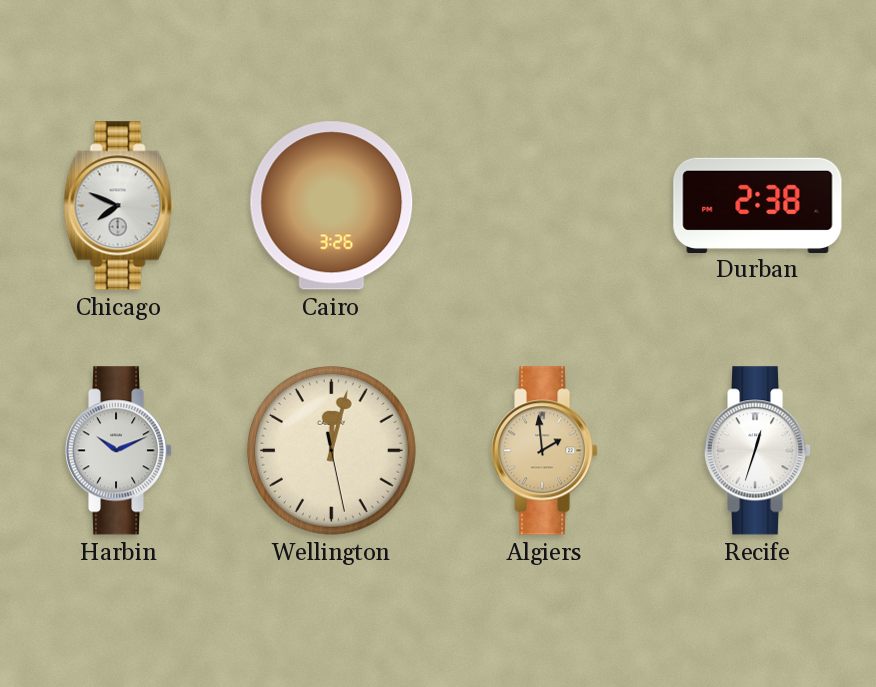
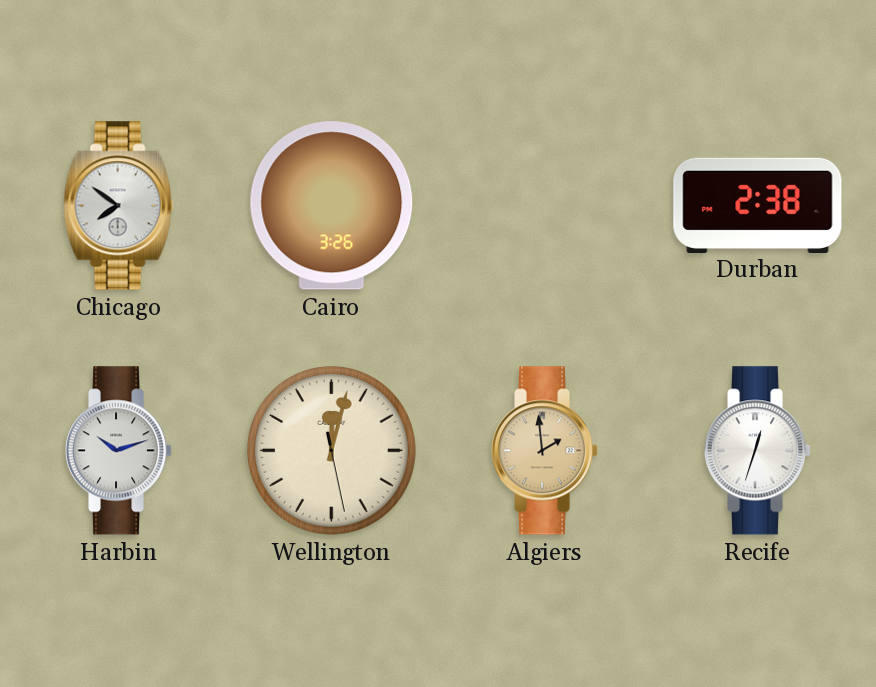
Chicago: 7:49 -> 7:51 (119, 206)
Harbin: 10:11 -> 10:12 (119, 451)
